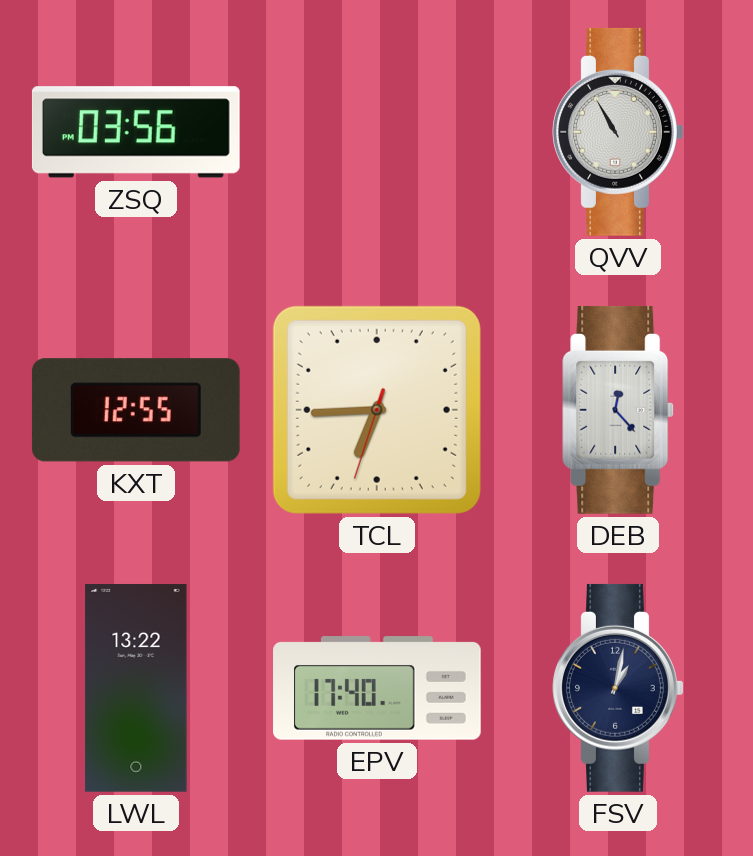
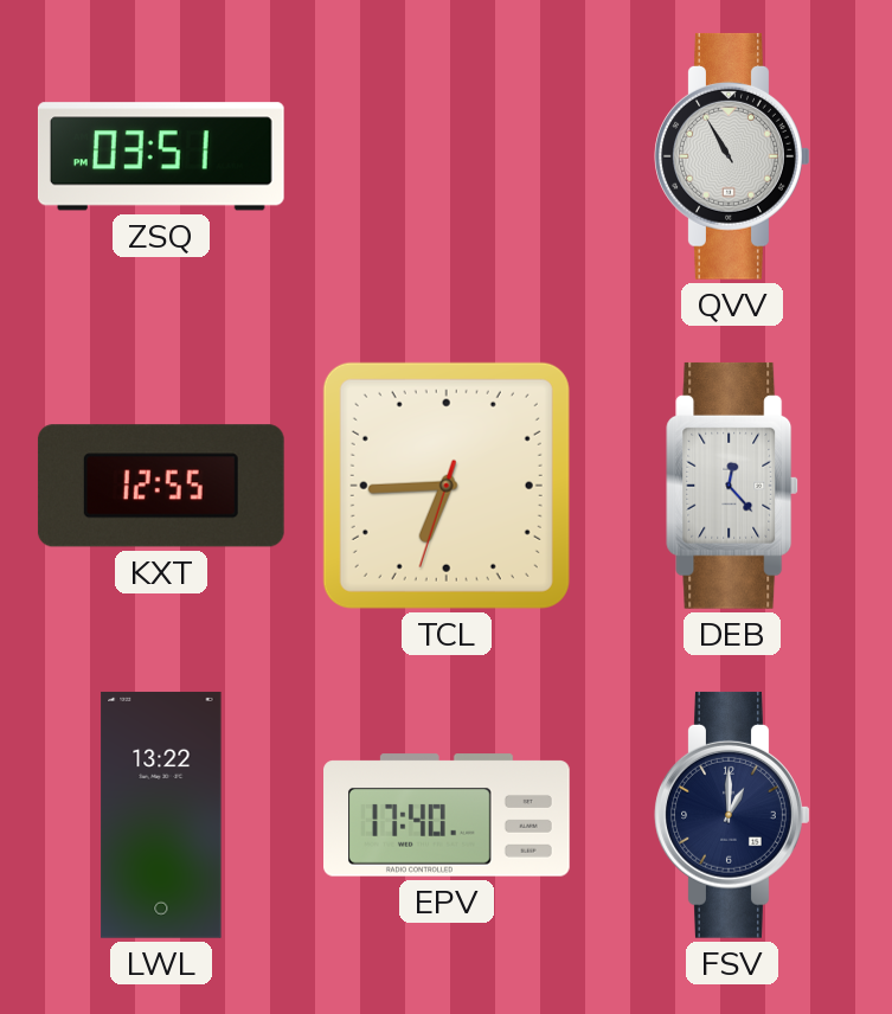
ZSQ: 03:56 -> 03:51 (161, 156)
FSV: 1:02 -> 1:00 (732, 815)
